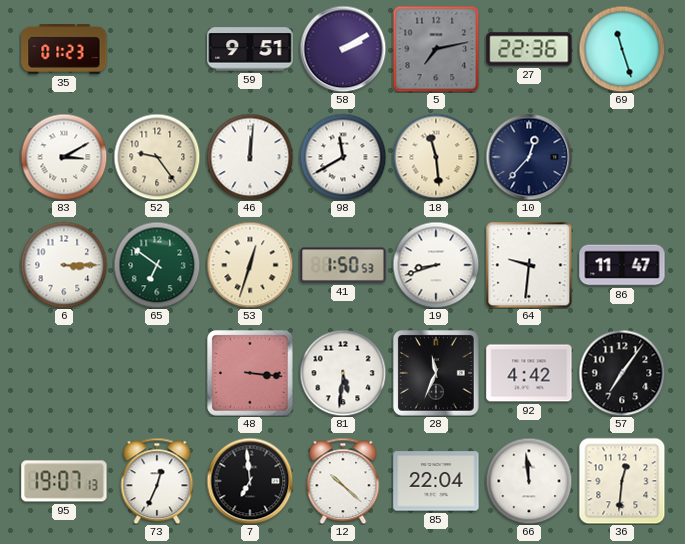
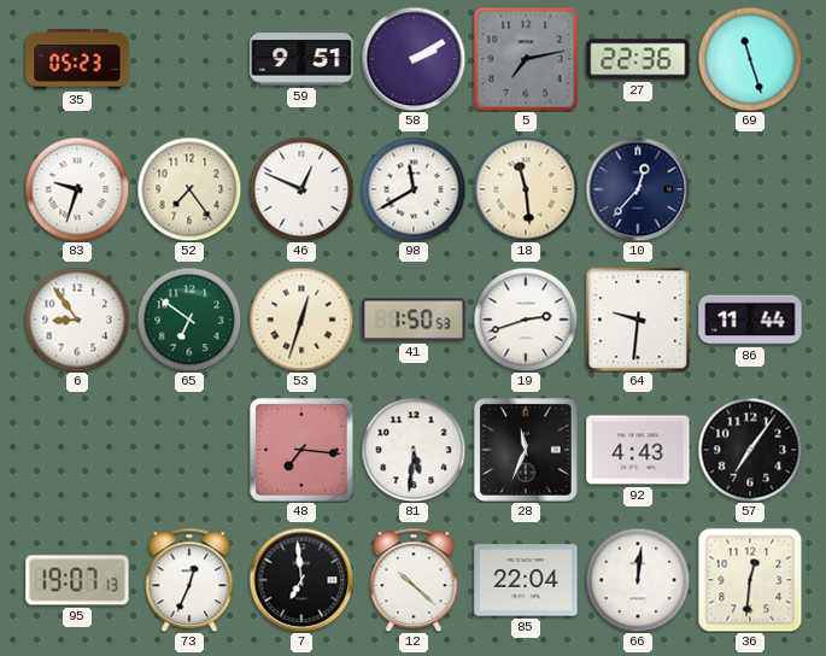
35: 01:23 -> 05:23 (77, 60)
83: 3:10 -> 9:33 (77, 189)
52: 9:24 -> 7:24 (189, 189)
46: 12:01 -> 12:49 (301, 189)
6: 3:15 -> 8:54 (77, 320)
19: 8:42 -> 2:42 (526, 320)
86: 11:47 -> 11:44 (750, 320)
48: 3:16 -> 7:16 (303, 451)
92: 4:42 -> 4:43 (638, 450)
66: 11:59 -> 12:01 (638, 580)
